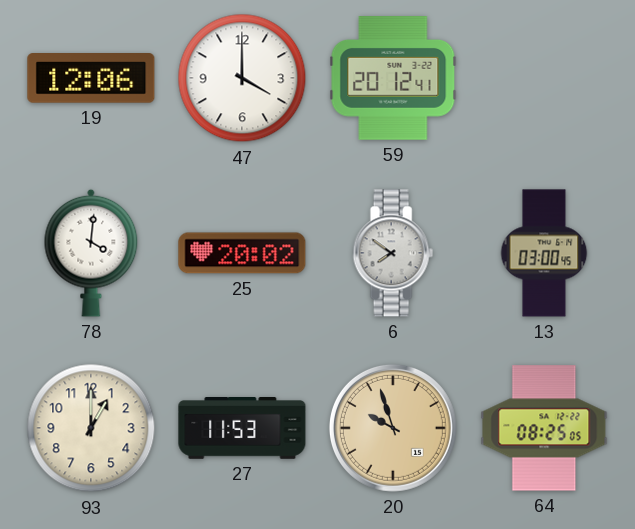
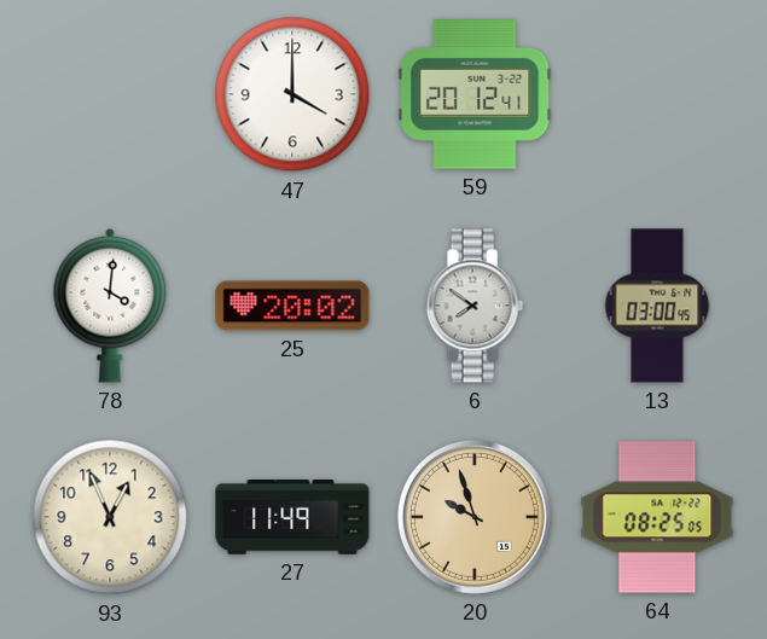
19: 12:06 -> none (91, 79)
93: 1:00 -> 12:56 (110, 517)
27: 11:53 -> 11:49 (292, 518)
